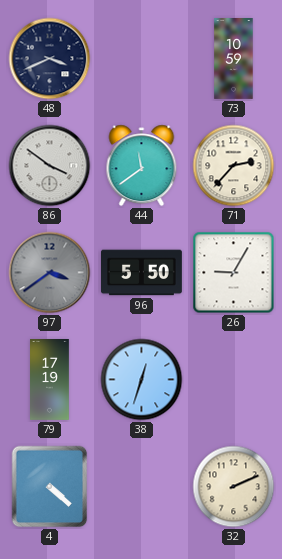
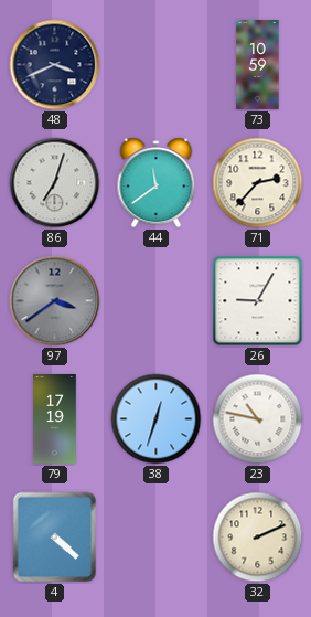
86: 3:51 -> 7:03 (55, 183)
96: 5:50 -> none (142, 273)
23: none -> 10:47 (258, 419)
